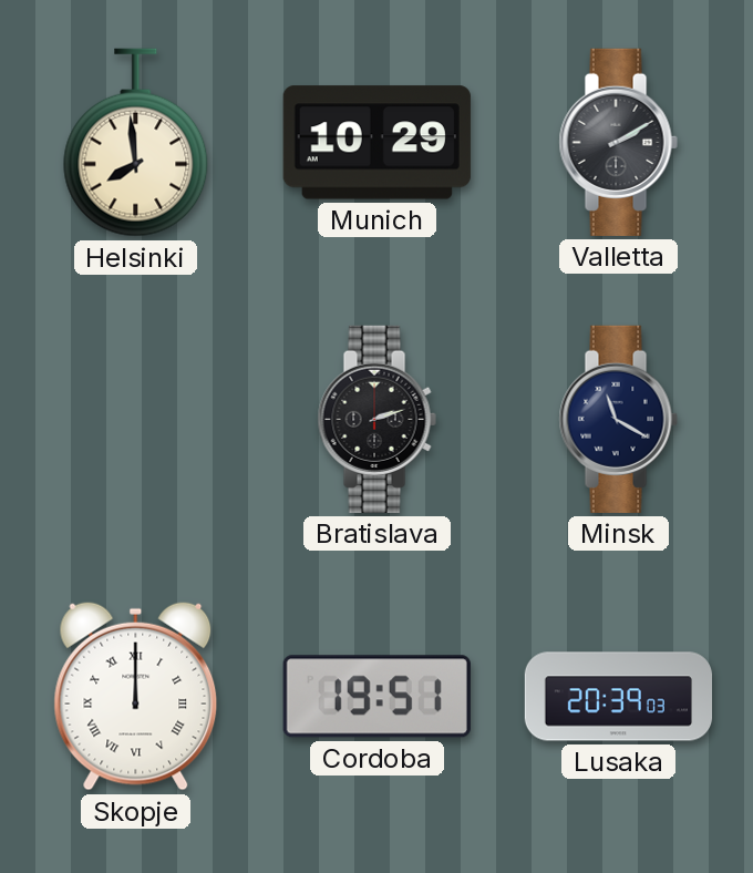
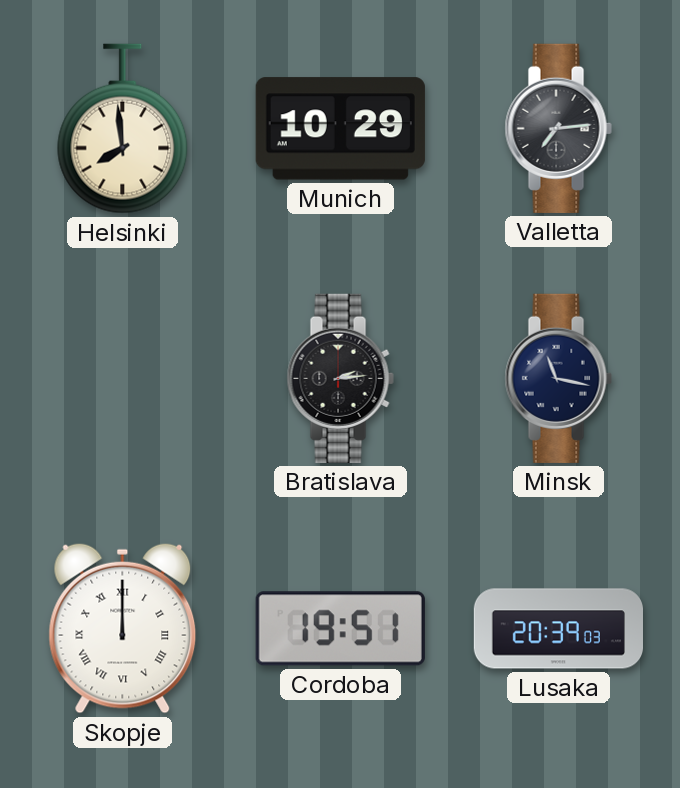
Valletta: 2:10 -> 7:14 (558, 128)
Bratislava: 2:12 -> 2:14 (340, 378)
Minsk: 11:20 -> 11:17 (558, 378)
